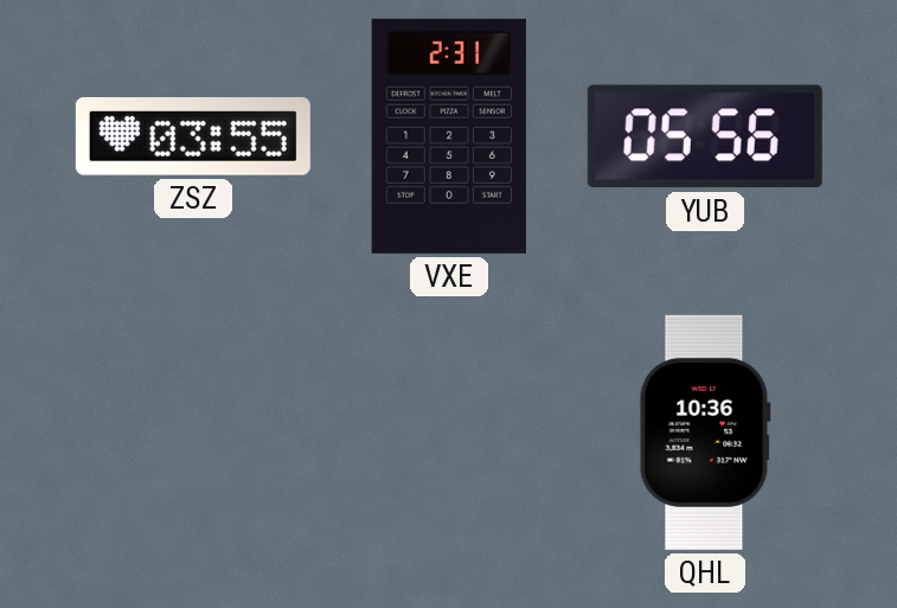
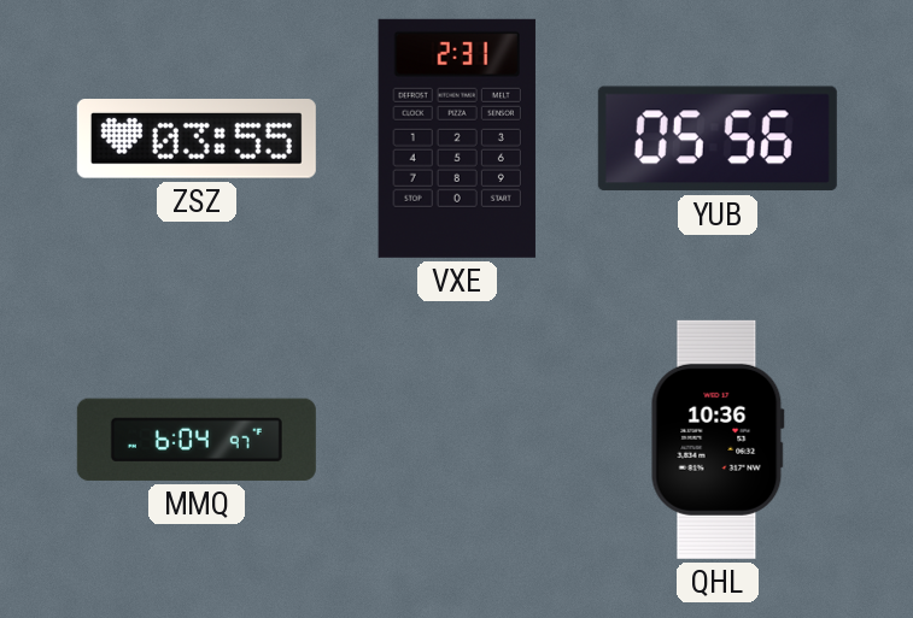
MMQ: none -> 6:04 (197, 440)
